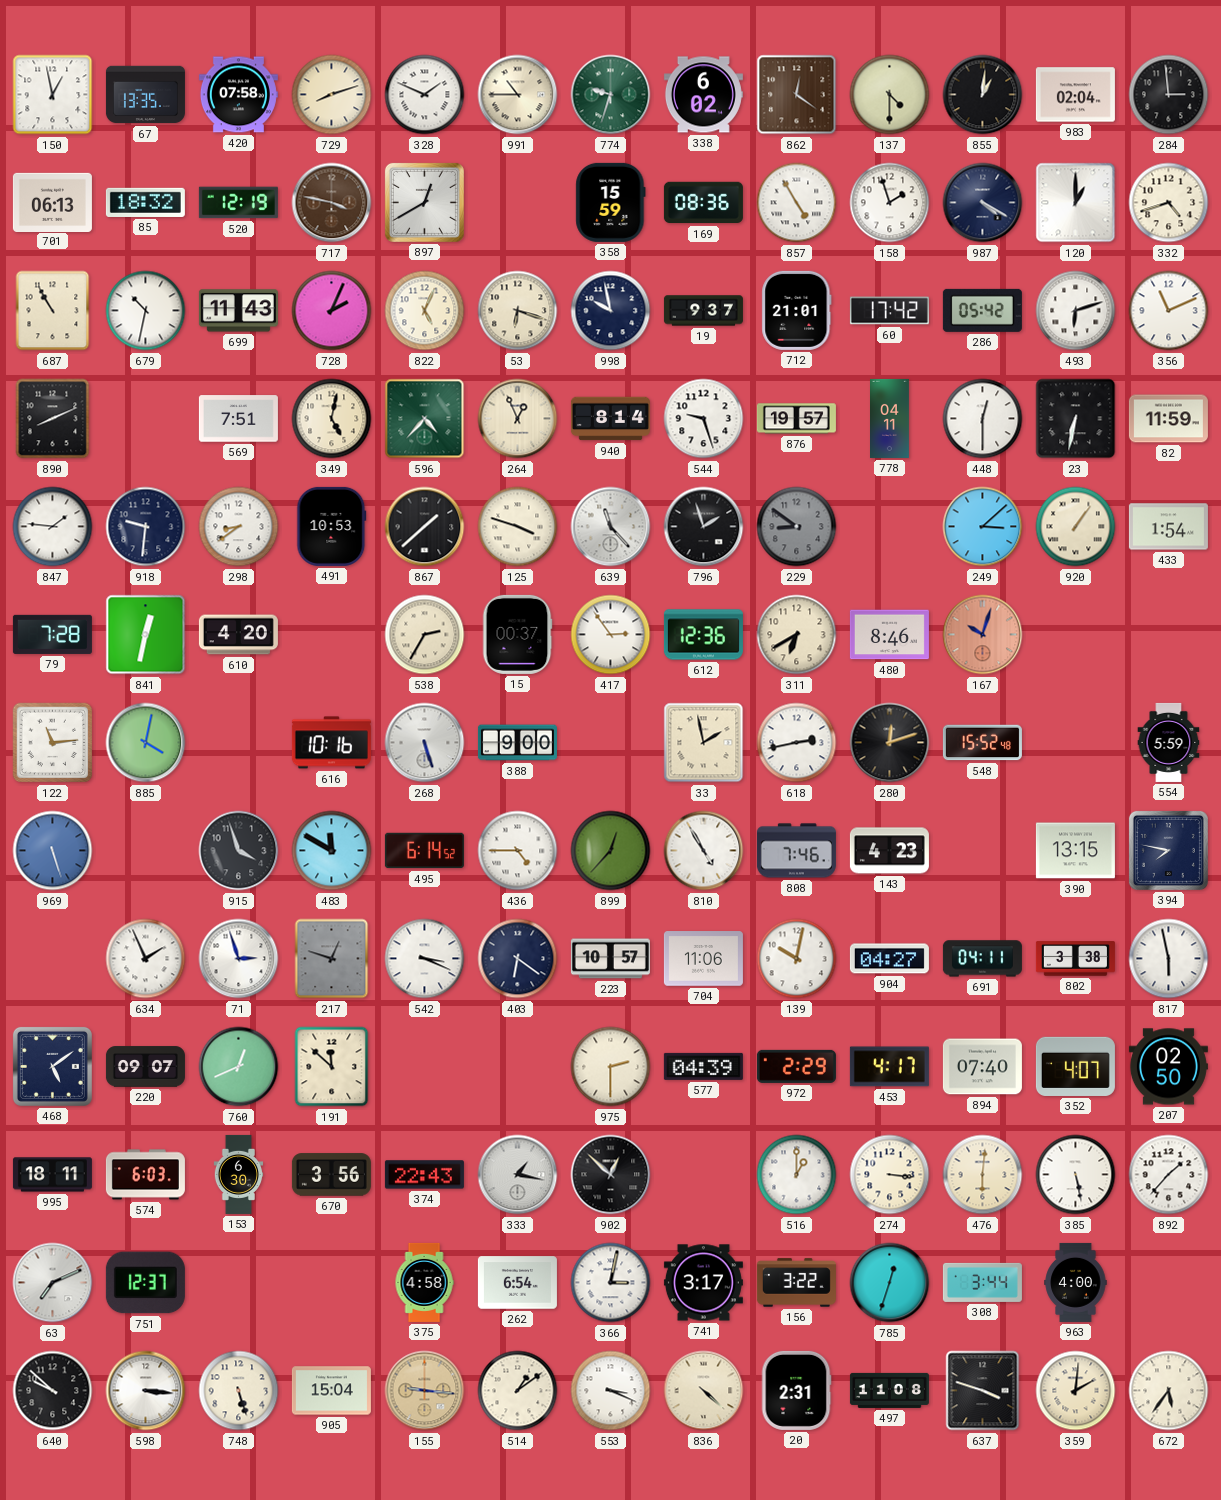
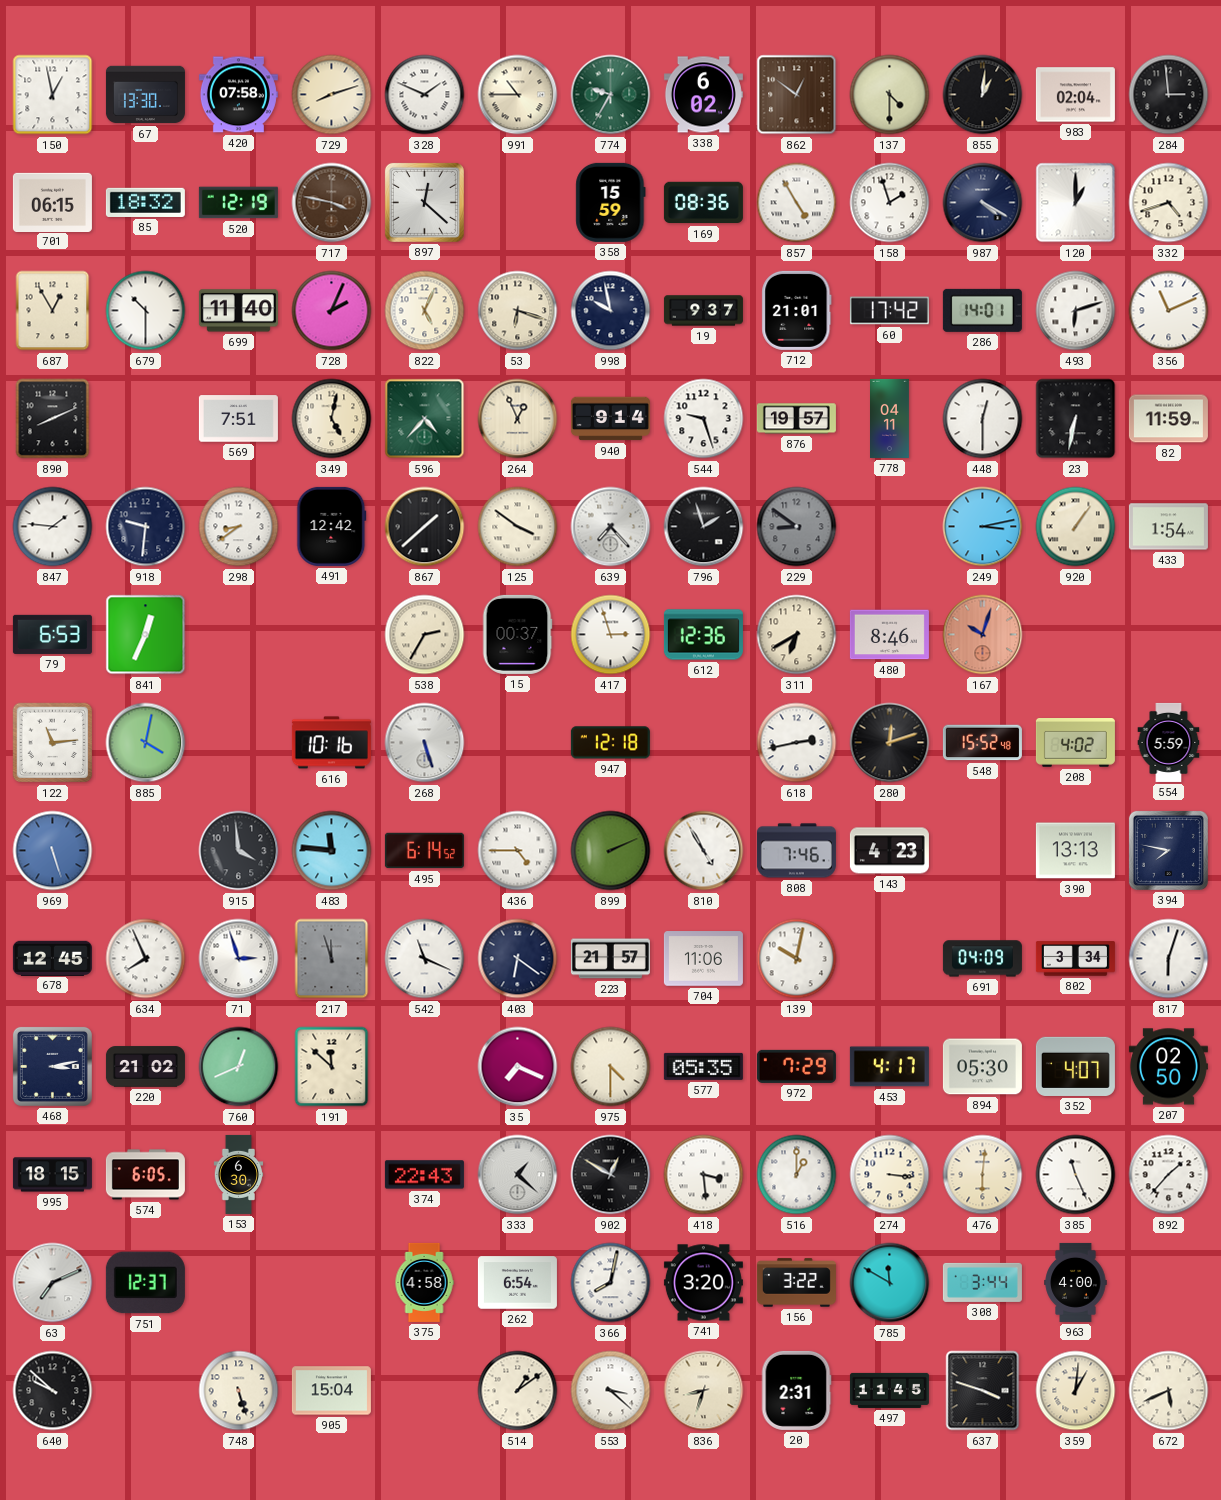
67: 13:35 -> 13:30 (145, 95)
774: 9:33 -> 9:35 (611, 95)
862: 12:21 -> 12:51 (797, 95)
701: 06:13 -> 06:15 (52, 202)
897: 12:40 -> 12:22 (424, 202)
687: 10:55 -> 12:55 (53, 311)
679: 10:32 -> 10:30 (146, 311)
699: 11:43 -> 11:40 (238, 311)
286: 05:42 -> 14:01 (982, 310)
940: 8:14 -> 9:14 (610, 419)
491: 10:53 -> 12:42 (332, 526)
125: 3:48 -> 3:51 (518, 527)
639: 11:23 -> 7:23 (611, 527)
249: 3:08 -> 3:13 (983, 527)
79: 7:28 -> 6:53 (52, 634)
841: 12:32 -> 12:34 (146, 635)
610: 4:20 -> none (238, 635)
417: 2:54 -> 2:57 (611, 635)
388: 9:00 -> none (517, 743)
947: none -> 12:18 (610, 743)
33: 1:58 -> none (704, 743)
208: none -> 4:02 (1075, 743)
915: 3:57 -> 3:59 (239, 851)
483: 11:50 -> 11:46 (332, 851)
899: 12:37 -> 2:11 (611, 851)
390: 13:15 -> 13:13 (1075, 851)
678: none -> 12:45 (52, 958)
634: 1:56 -> 7:56 (146, 959)
217: 12:48 -> 11:57 (332, 959)
542: 3:19 -> 11:19 (425, 959)
223: 10:57 -> 21:57 (610, 959)
904: 04:27 -> none (889, 959)
691: 04:11 -> 04:09 (982, 959)
802: 3:38 -> 3:34 (1075, 959)
817: 5:58 -> 6:03 (1169, 959)
468: 5:09 -> 3:13 (52, 1066)
220: 09:07 -> 21:02 (145, 1067)
35: none -> 7:19 (518, 1067)
975: 2:30 -> 4:30 (611, 1067)
577: 04:39 -> 05:35 (703, 1066)
972: 2:29 -> 7:29 (796, 1066)
894: 07:40 -> 05:30 (982, 1067)
995: 18:11 -> 18:15 (52, 1175)
574: 6:03 -> 6:05 (145, 1175)
670: 3:56 -> none (331, 1175)
333: 1:17 -> 1:22 (518, 1175)
902: 12:52 -> 12:50 (611, 1175)
418: none -> 3:29 (704, 1175)
385: 5:28 -> 11:26 (1076, 1175)
366: 3:02 -> 8:02 (611, 1283)
741: 3:17 -> 3:20 (703, 1283)
785: 12:33 -> 11:50 (890, 1283)
598: 3:16 -> none (146, 1391)
155: 9:16 -> none (425, 1391)
553: 3:19 -> 3:22 (611, 1391)
836: 4:22 -> 8:33 (704, 1391)
497: 11:08 -> 11:45 (889, 1390)
359: 2:01 -> 1:01 (1076, 1391)
672: 5:36 -> 5:41 (1169, 1391)
